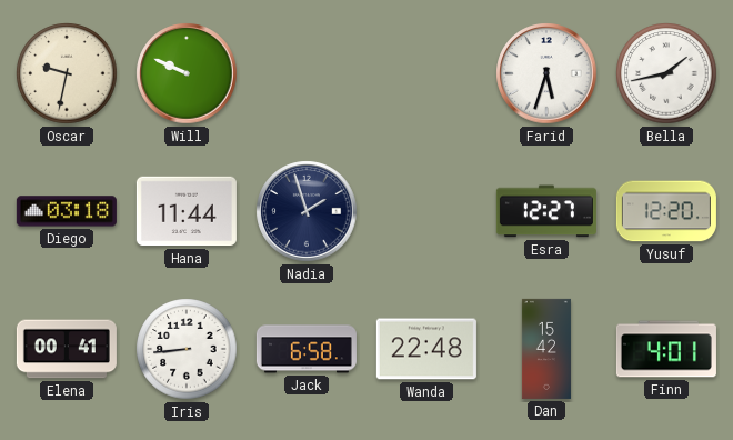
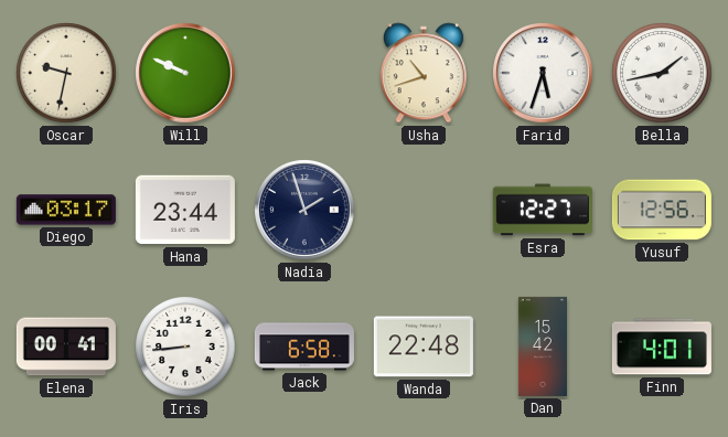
Usha: none -> 10:42 (424, 73)
Diego: 03:18 -> 03:17 (66, 210)
Hana: 11:44 -> 23:44 (185, 210)
Yusuf: 12:20 -> 12:56 (662, 210)
